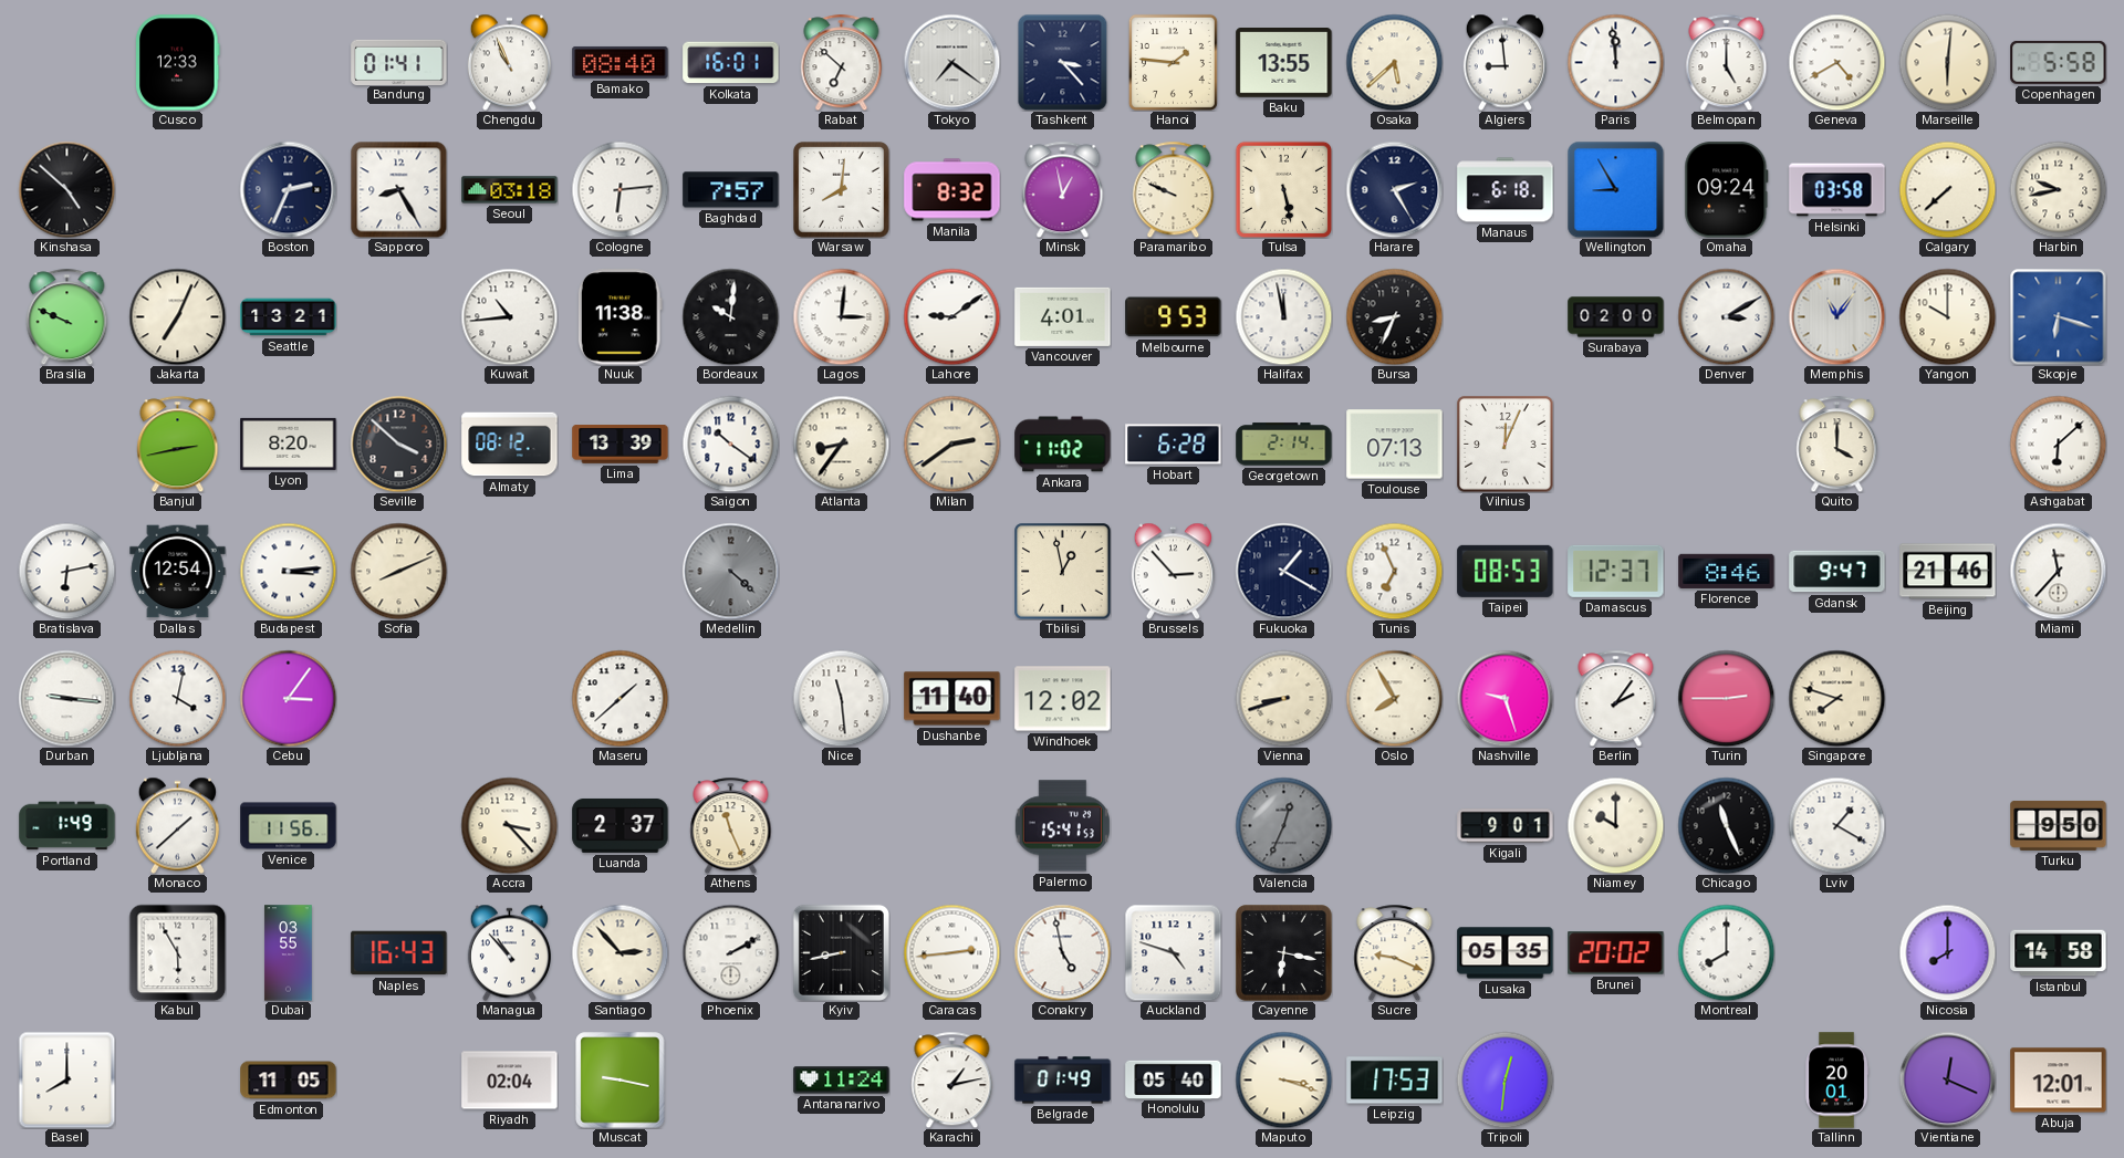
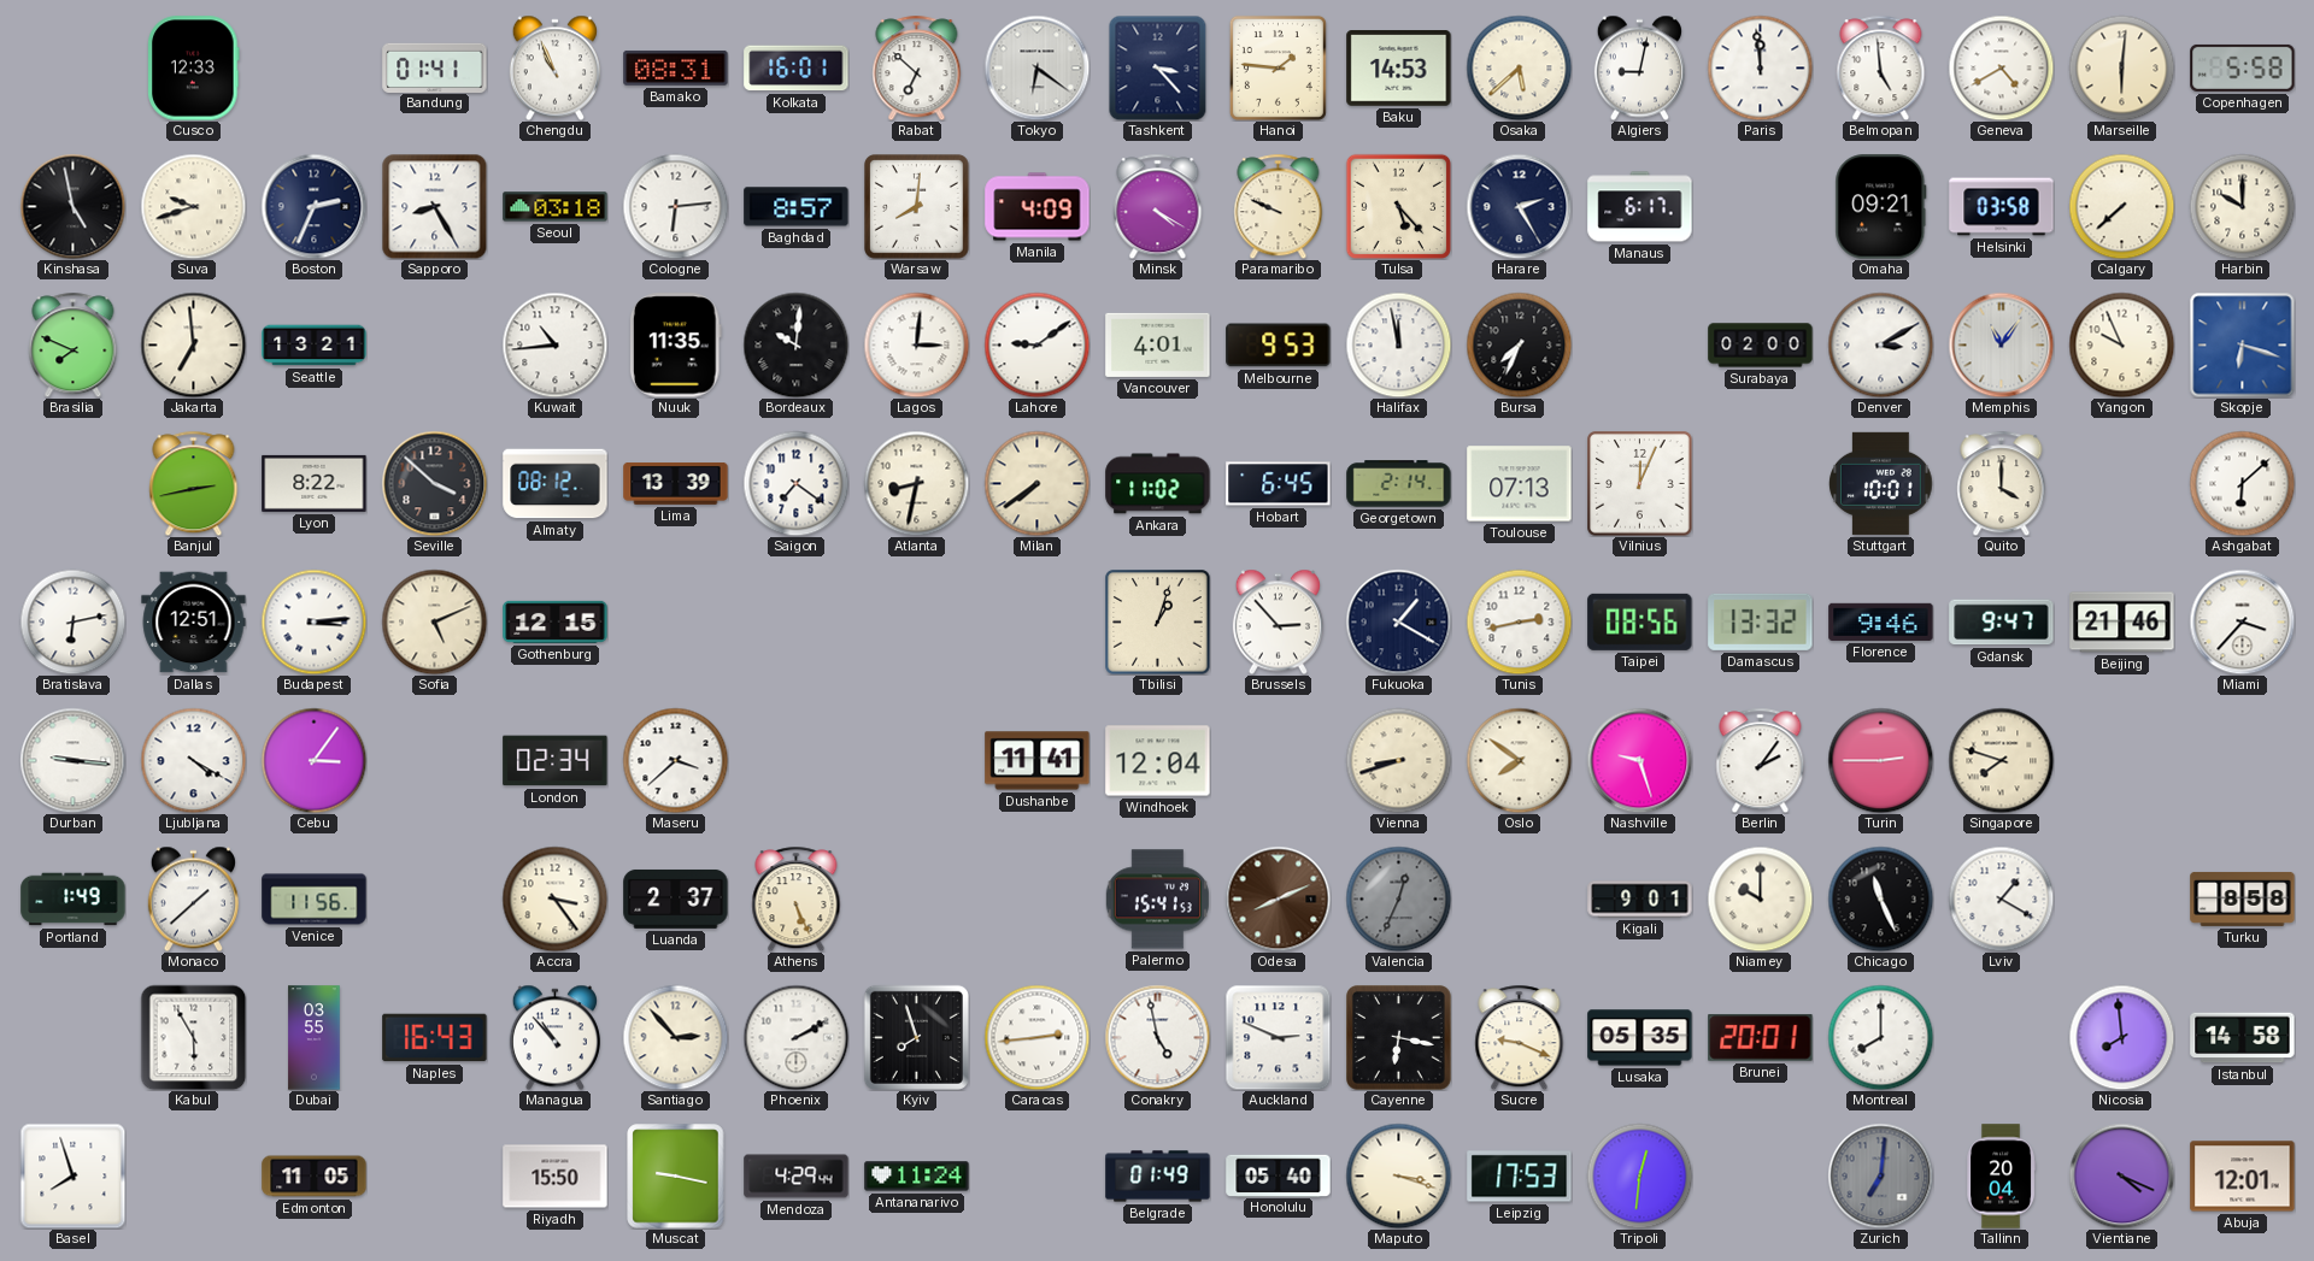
Bamako: 08:40 -> 08:31 (676, 67)
Tokyo: 7:21 -> 6:21 (1036, 67)
Baku: 13:55 -> 14:53 (1399, 69)
Algiers: 8:59 -> 9:02 (1639, 67)
Belmopan: 5:00 -> 4:59 (1881, 67)
Kinshasa: 4:52 -> 4:58 (72, 206)
Suva: none -> 9:42 (193, 206)
Baghdad: 7:57 -> 8:57 (797, 207)
Manila: 8:32 -> 4:09 (1038, 207)
Minsk: 12:58 -> 4:20 (1158, 206)
Tulsa: 5:28 -> 5:23 (1398, 206)
Manaus: 6:18 -> 6:17 (1640, 207)
Wellington: 8:55 -> none (1615, 189)
Omaha: 09:24 -> 09:21 (1881, 207)
Harbin: 9:43 -> 10:00 (2242, 206)
Brasilia: 9:49 -> 7:49 (74, 344)
Jakarta: 7:04 -> 6:59 (193, 344)
Nuuk: 11:38 -> 11:35 (675, 346)
Bursa: 8:34 -> 7:34 (1519, 344)
Yangon: 10:00 -> 9:56 (2121, 344)
Lyon: 8:20 -> 8:22 (315, 483)
Saigon: 10:21 -> 7:21 (795, 483)
Atlanta: 8:36 -> 8:32 (916, 483)
Milan: 2:39 -> 7:39 (1036, 483)
Hobart: 6:28 -> 6:45 (1279, 484)
Stuttgart: none -> 10:01 (1881, 483)
Dallas: 12:54 -> 12:51 (194, 623)
Sofia: 8:11 -> 5:11 (434, 621)
Gothenburg: none -> 12:15 (556, 621)
Medellin: 4:22 -> none (730, 571)
Tbilisi: 12:58 -> 1:03 (1158, 623)
Tunis: 6:56 -> 2:43 (1519, 621)
Taipei: 08:53 -> 08:56 (1640, 621)
Damascus: 12:37 -> 13:32 (1761, 621)
Florence: 8:46 -> 9:46 (1881, 621)
Miami: 11:37 -> 3:37 (2242, 621)
Ljubljana: 4:02 -> 4:20 (193, 760)
London: none -> 02:34 (556, 761)
Maseru: 1:38 -> 3:38 (675, 760)
Nice: 11:29 -> none (841, 698)
Dushanbe: 11:40 -> 11:41 (1038, 761)
Windhoek: 12:02 -> 12:04 (1158, 761)
Oslo: 7:55 -> 7:51 (1519, 760)
Accra: 3:23 -> 3:24 (554, 898)
Athens: 11:26 -> 5:26 (797, 898)
Odesa: none -> 8:11 (1278, 898)
Turku: 9:50 -> 8:58 (2243, 898)
Kyiv: 8:43 -> 7:57 (916, 1037)
Auckland: 4:48 -> 2:49 (1278, 1037)
Brunei: 20:02 -> 20:01 (1761, 1038)
Nicosia: 8:00 -> 7:59 (2121, 1037)
Basel: 8:00 -> 7:57 (72, 1175)
Riyadh: 02:04 -> 15:50 (556, 1177)
Mendoza: none -> 4:29 (797, 1177)
Karachi: 1:13 -> none (952, 1079)
Zurich: none -> 7:01 (1880, 1175)
Tallinn: 20:01 -> 20:04 (2001, 1177)
Vientiane: 12:19 -> 4:19 (2121, 1175)
